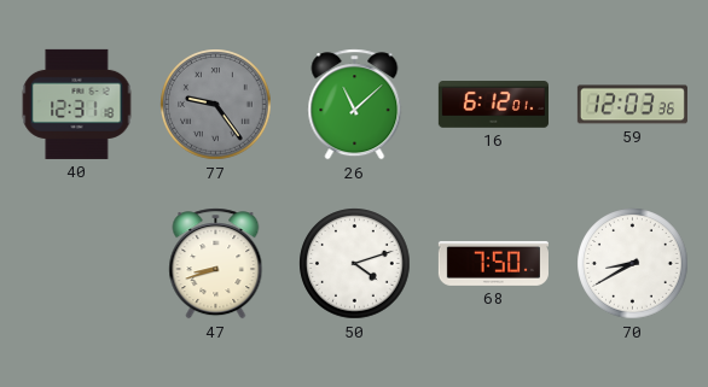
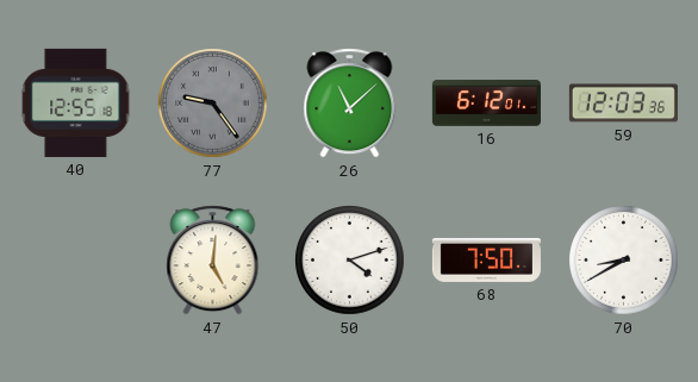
40: 12:31 -> 12:55 (76, 102)
47: 8:42 -> 5:01 (213, 261)
